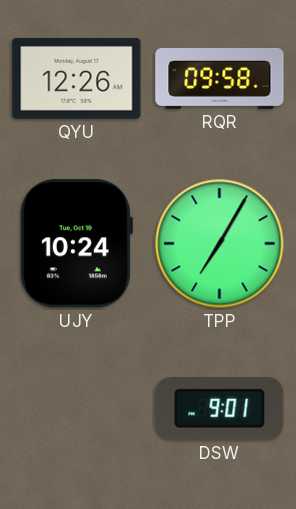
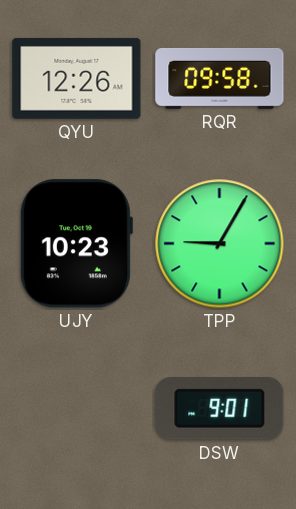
UJY: 10:24 -> 10:23 (76, 244)
TPP: 7:05 -> 9:05 (220, 244)
